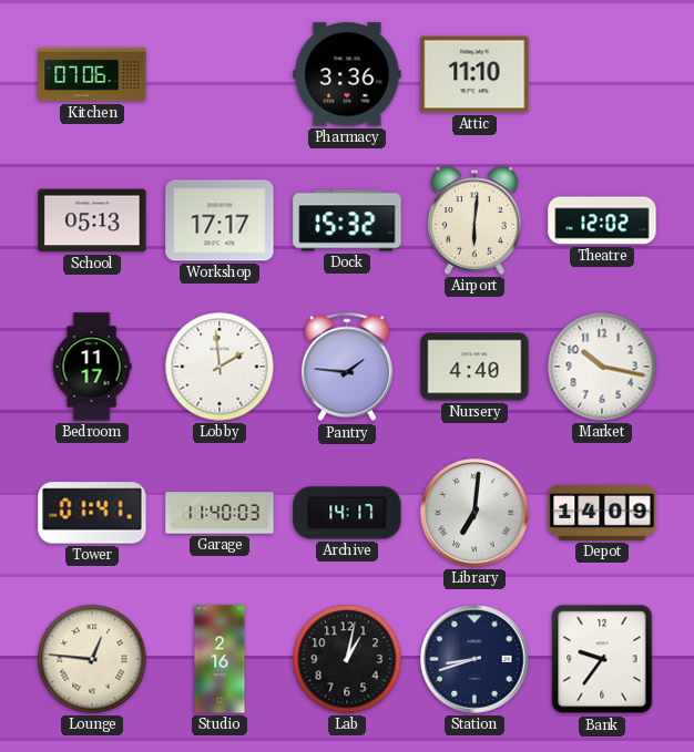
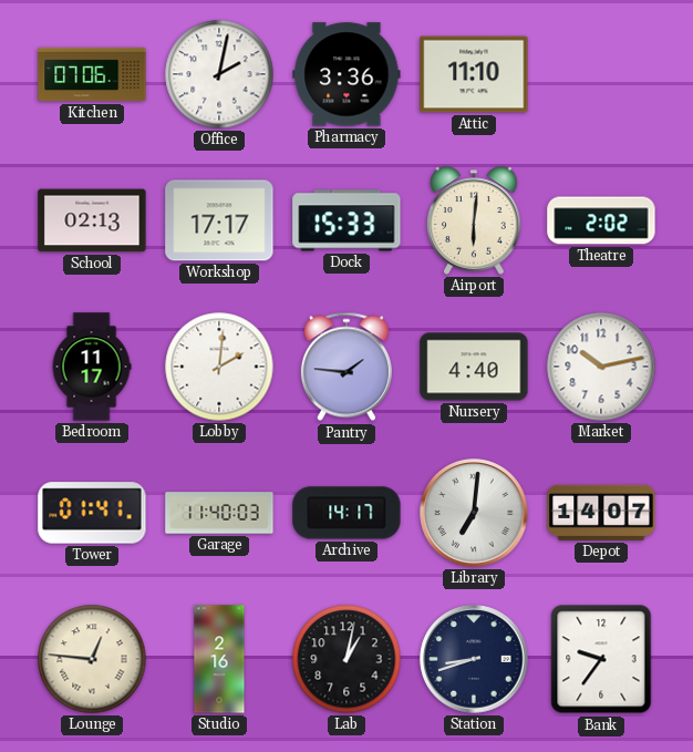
Office: none -> 2:02 (219, 74)
School: 05:13 -> 02:13 (92, 220)
Dock: 15:32 -> 15:33 (346, 220)
Theatre: 12:02 -> 2:02 (601, 220)
Lobby: 1:59 -> 2:01 (219, 367)
Market: 10:17 -> 10:13 (601, 367)
Depot: 14:09 -> 14:07 (601, 513)
